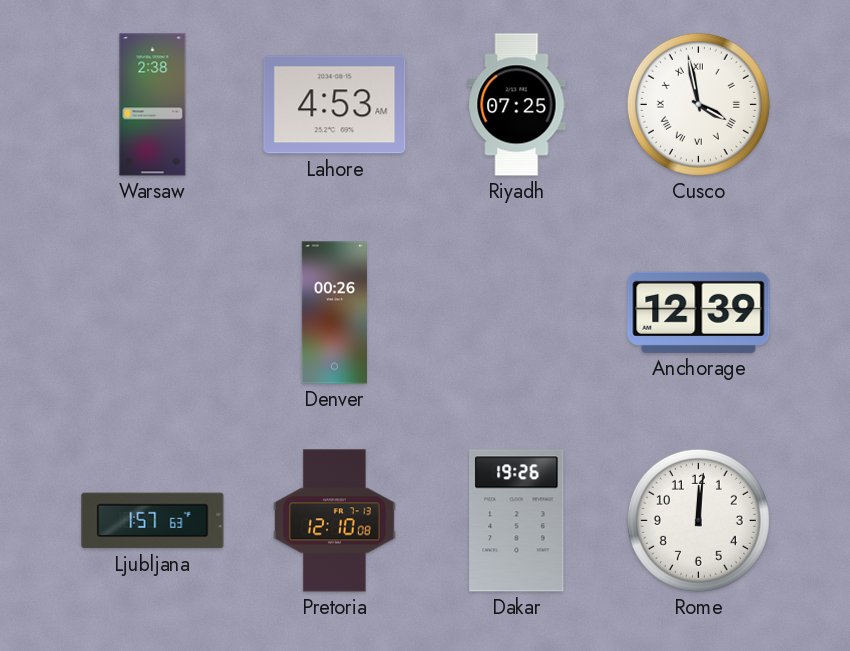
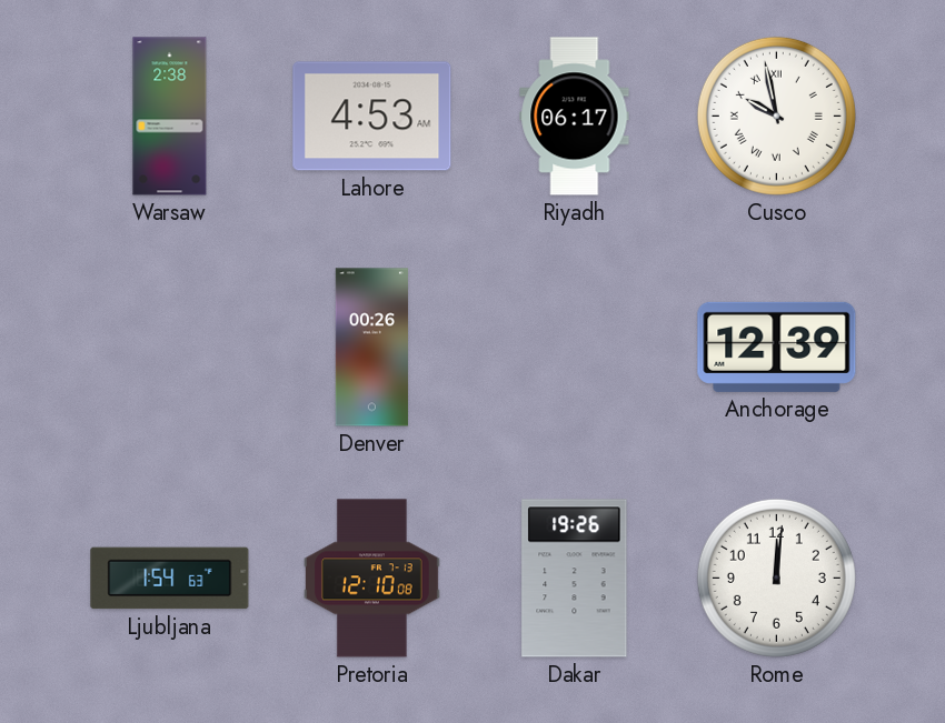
Riyadh: 07:25 -> 06:17 (575, 117)
Cusco: 3:58 -> 9:58 (776, 116)
Ljubljana: 1:57 -> 1:54 (170, 579)
